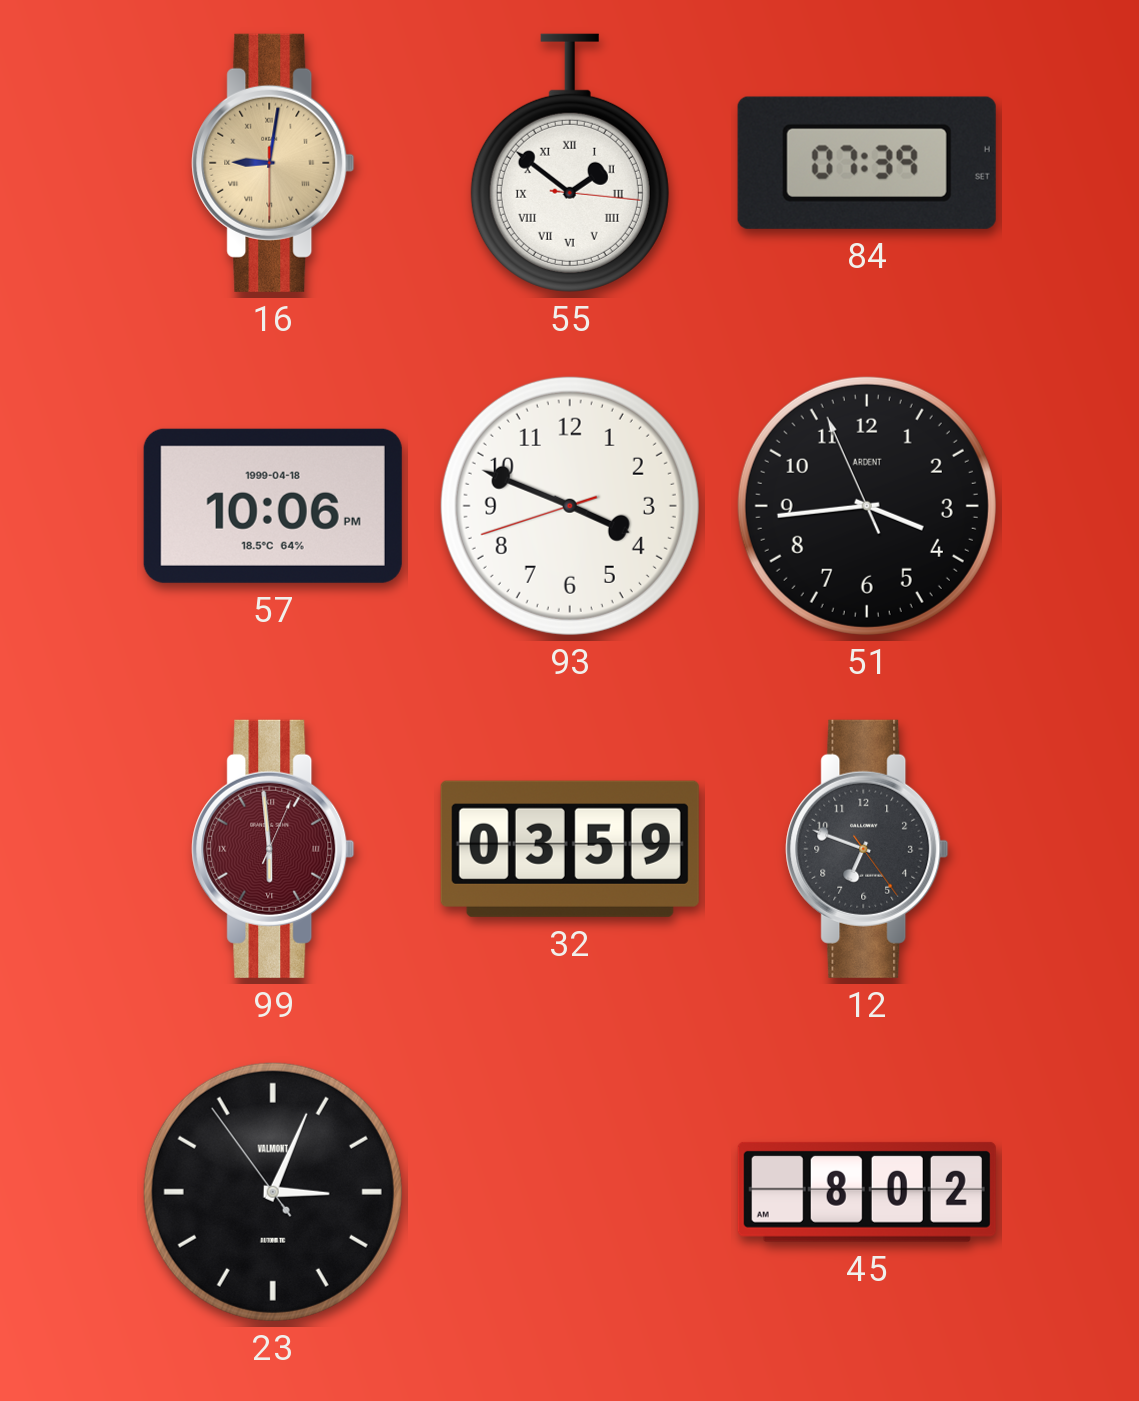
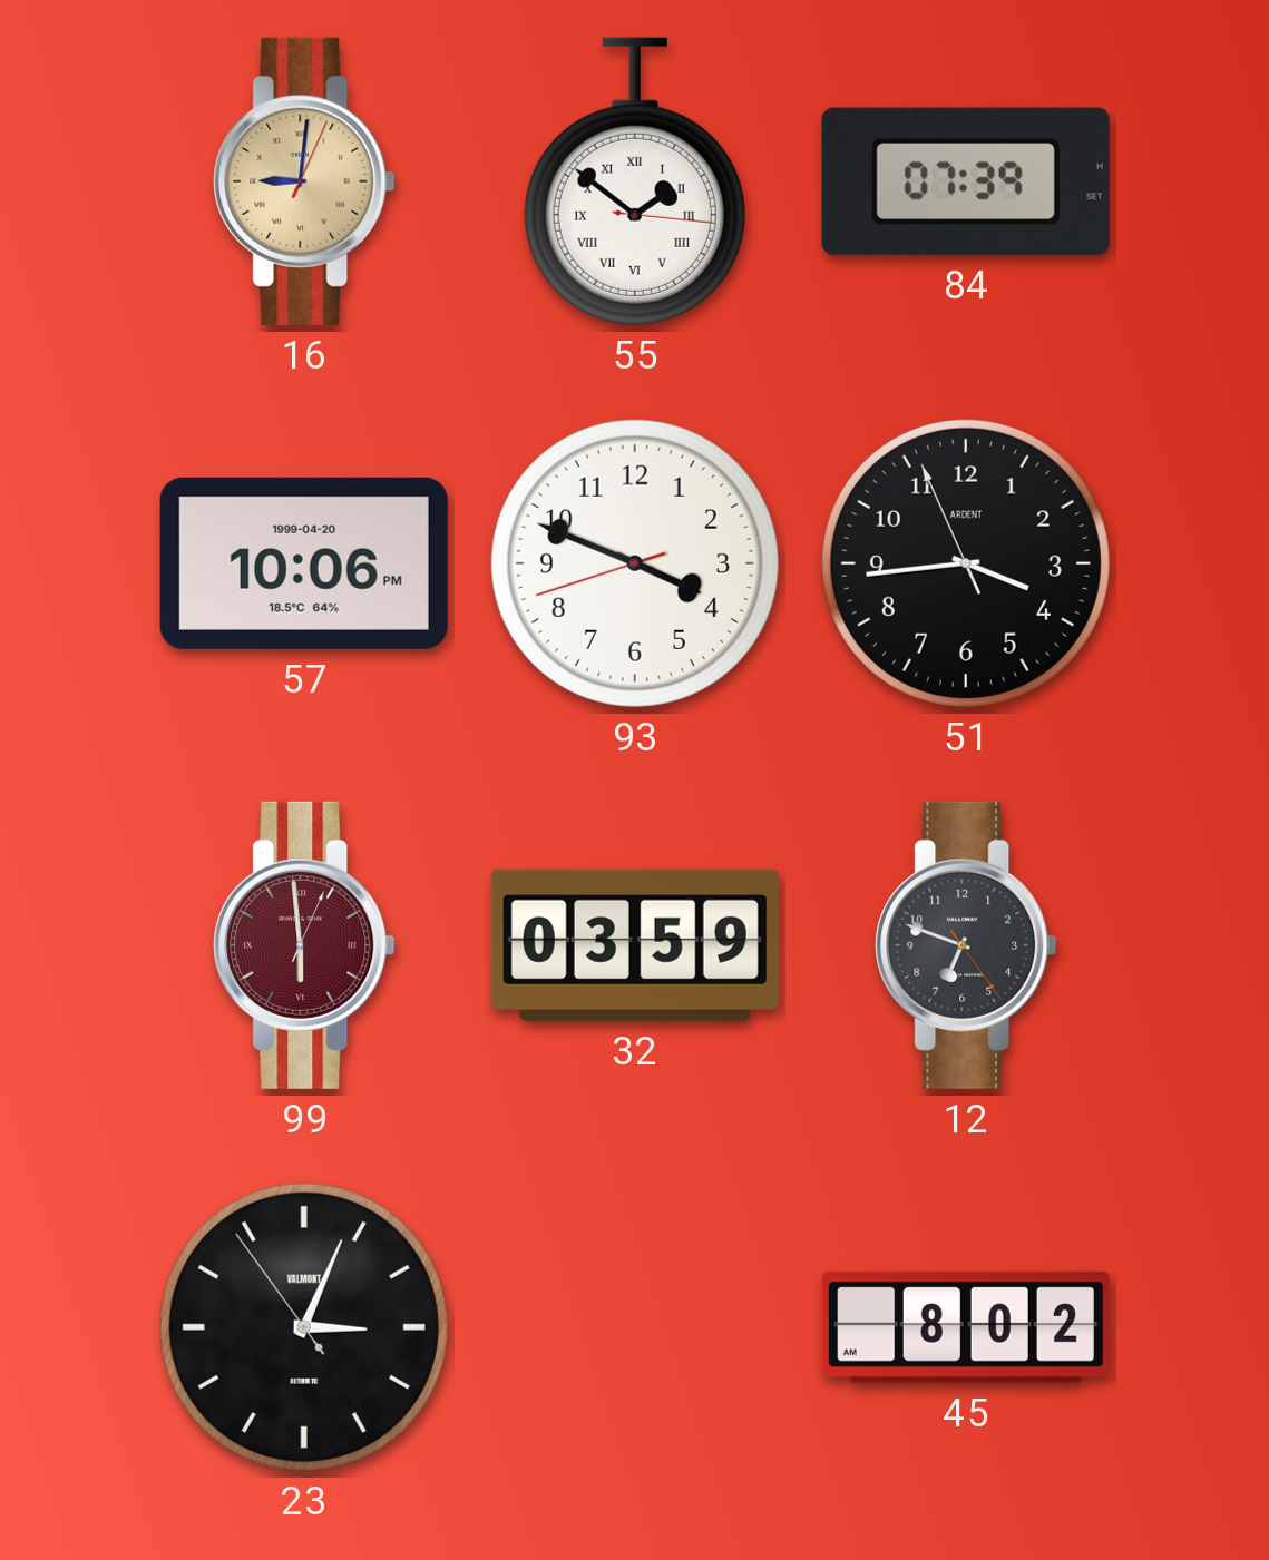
16: 9:01:30 -> 9:01:04 (304, 181)
57 date: 1999-04-18 -> 1999-04-20 (304, 563)
